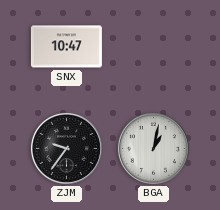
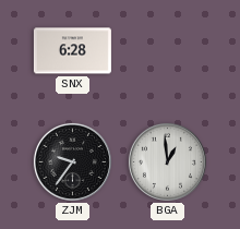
SNX: 10:47 -> 6:28 (72, 51)
BGA: 1:02 -> 12:59 (167, 161)
